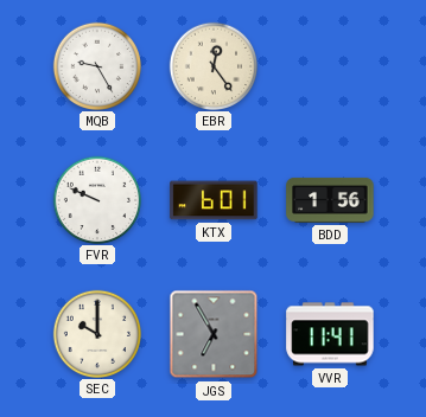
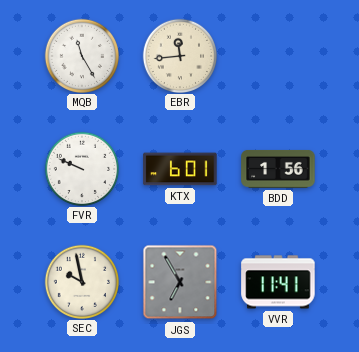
MQB: 9:25 -> 11:25 (81, 55)
EBR: 12:24 -> 11:44 (179, 55)
SEC: 10:00 -> 9:58 (81, 281)
